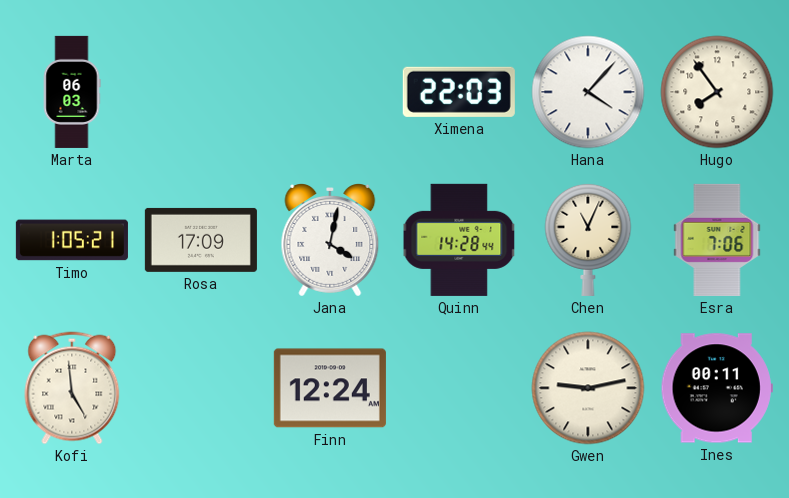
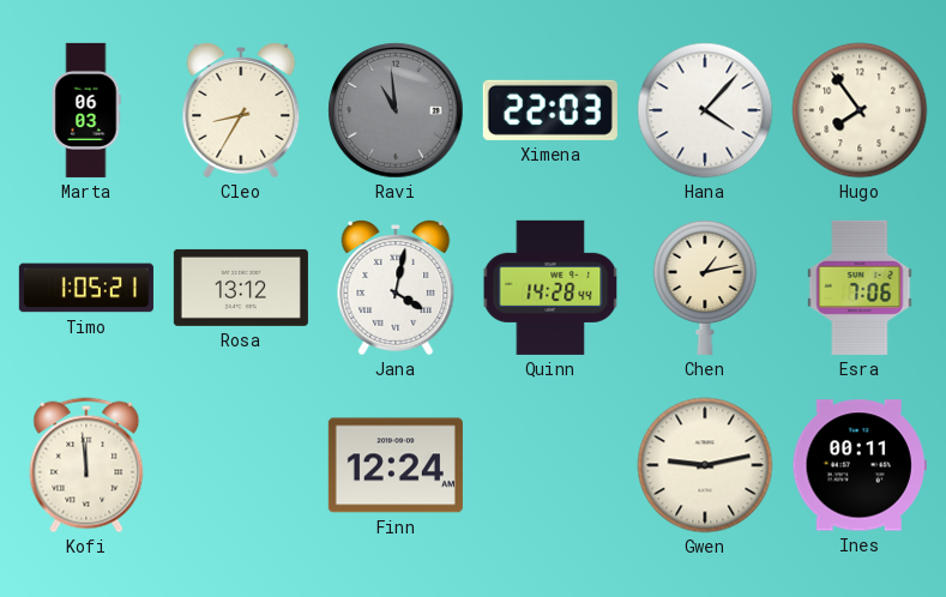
Cleo: none -> 8:35 (241, 111)
Ravi: none -> 10:59 (396, 110)
Rosa: 17:09 -> 13:12 (241, 288)
Chen: 11:04 -> 1:13 (705, 287)
Kofi: 4:59 -> 11:59 (86, 465)
